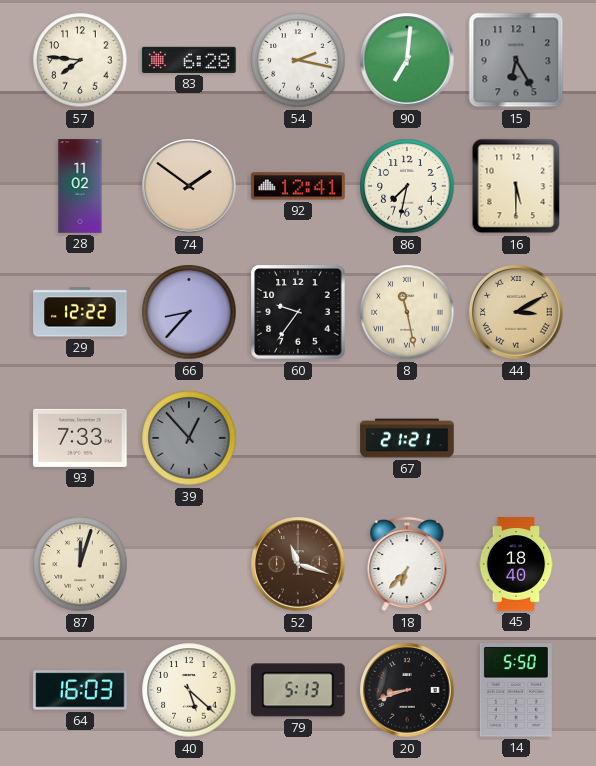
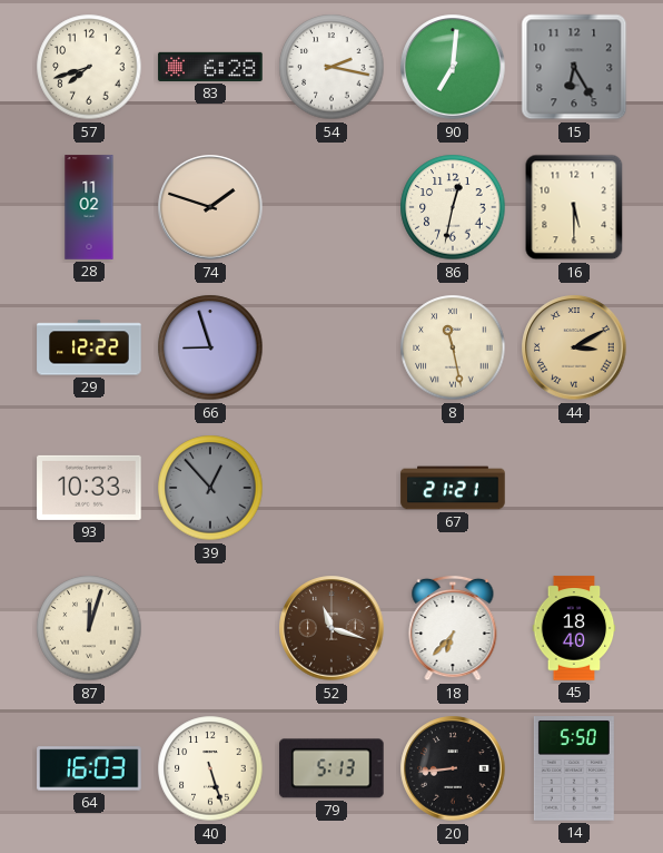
57: 7:46 -> 7:42 (89, 67)
74: 1:51 -> 1:48 (210, 207)
92: 12:41 -> none (298, 186)
86: 7:32 -> 12:32 (453, 207)
66: 8:37 -> 8:57 (210, 347)
60: 9:36 -> none (298, 312)
93: 7:33 -> 10:33 (89, 488)
40: 5:22 -> 5:27 (210, 768)
20: 8:42 -> 8:44 (453, 768)
